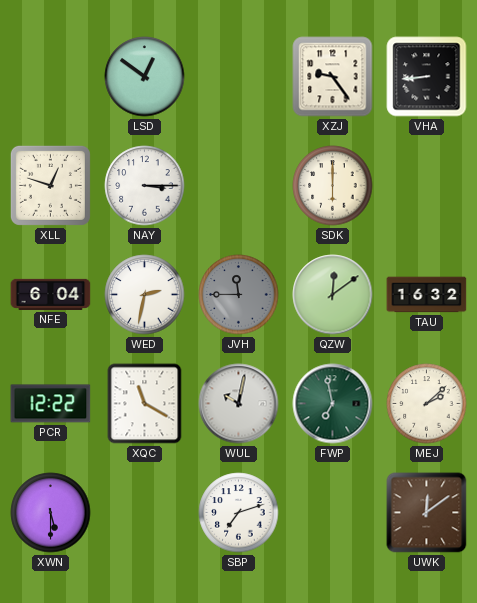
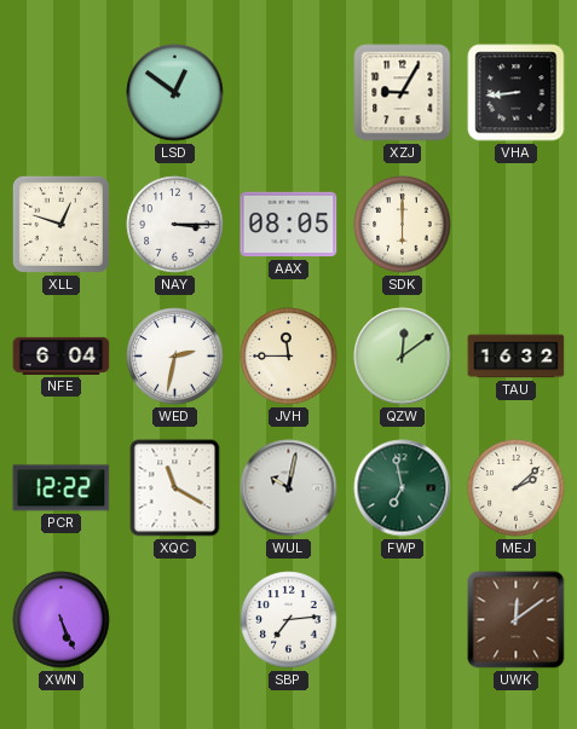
XZJ: 9:24 -> 9:05 (403, 93)
AAX: none -> 08:05 (289, 225)
JVH dial: grey -> cream (289, 357)
XWN: 5:30 -> 5:26 (62, 620)
SBP: 7:12 -> 7:14 (289, 620)
